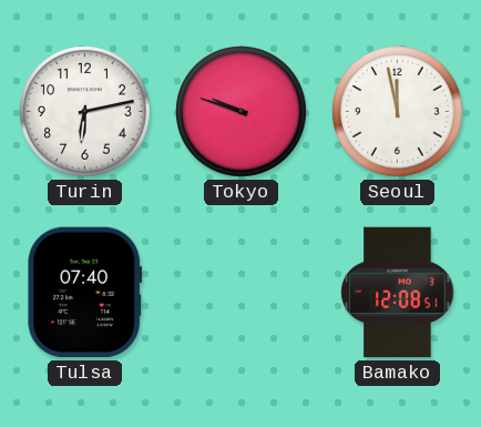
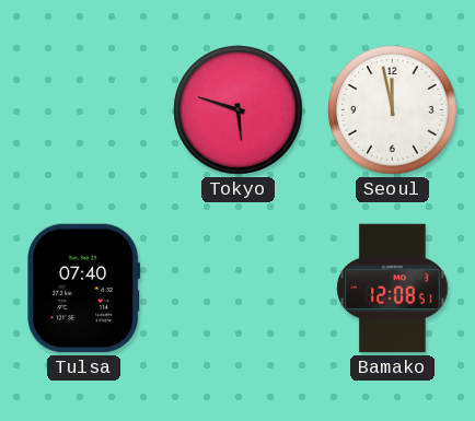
Turin: 6:13 -> none (85, 112)
Tokyo: 9:48 -> 5:48 (239, 110)
